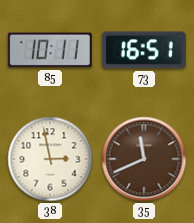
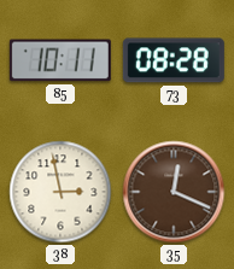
73: 16:51 -> 08:28 (174, 60)
35: 11:41 -> 12:19 (174, 192)
